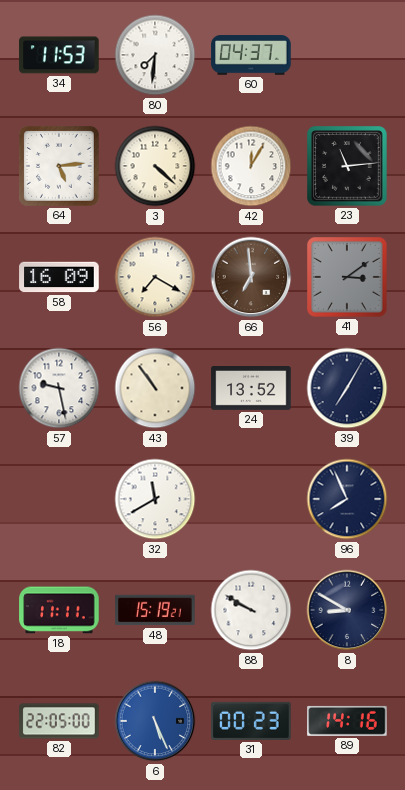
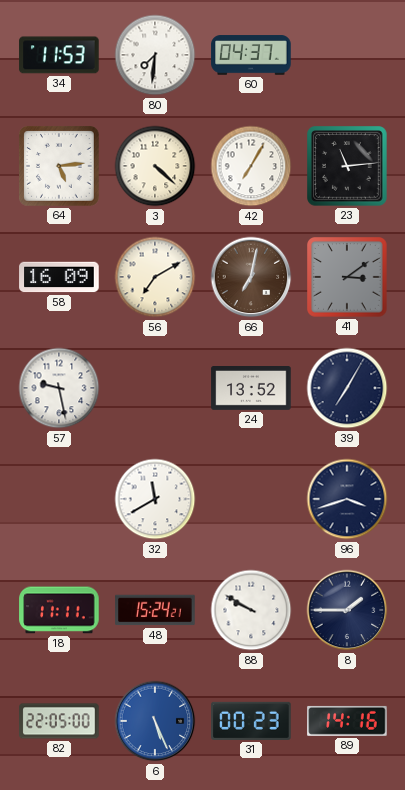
42: 12:05 -> 7:05 (251, 166)
56: 7:20 -> 7:10 (155, 277)
66: 6:59 -> 7:02 (251, 277)
43: 10:54 -> none (155, 388)
96: 7:56 -> 3:42 (347, 499)
48: 15:19 -> 15:24 (155, 610)
8: 8:50 -> 1:45 (347, 610)
